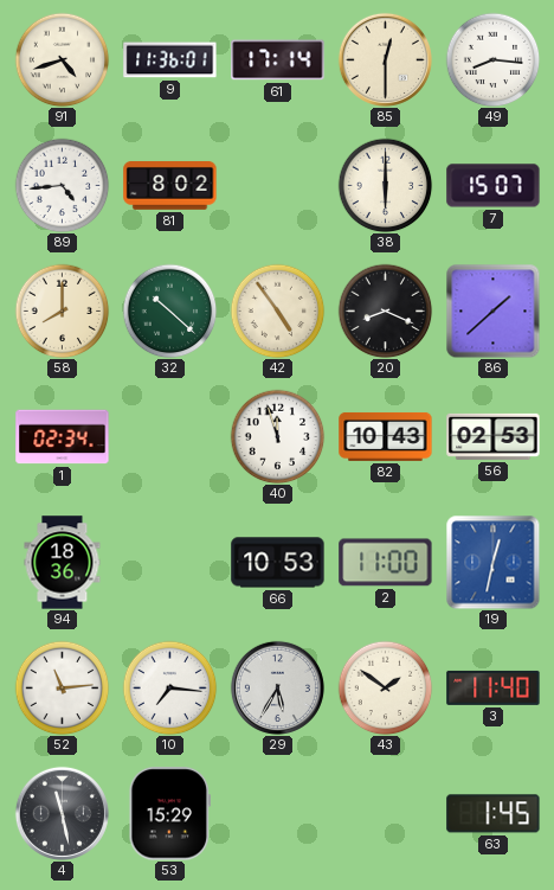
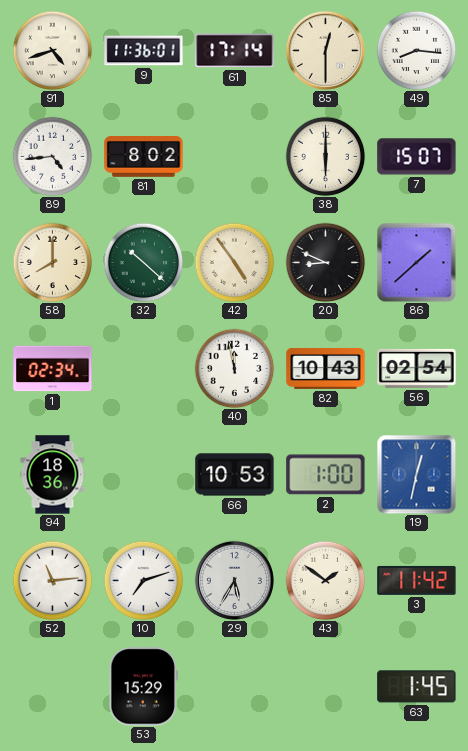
20: 8:19 -> 8:49 (325, 262)
40: 11:57 -> 11:58 (234, 368)
56: 02:53 -> 02:54 (417, 368)
2: 11:00 -> 1:00 (326, 475)
10: 7:16 -> 7:12 (143, 580)
3: 11:40 -> 11:42 (417, 580)
4: 11:28 -> none (62, 813)
